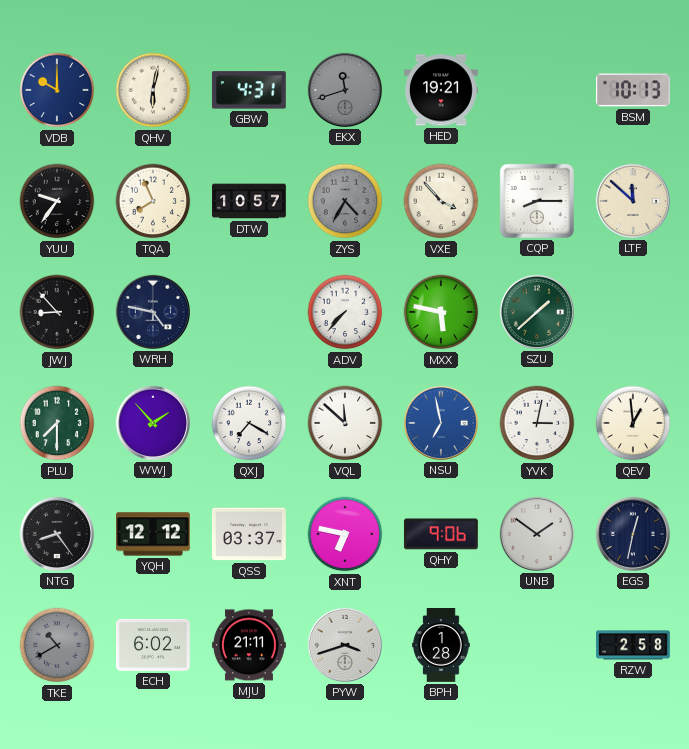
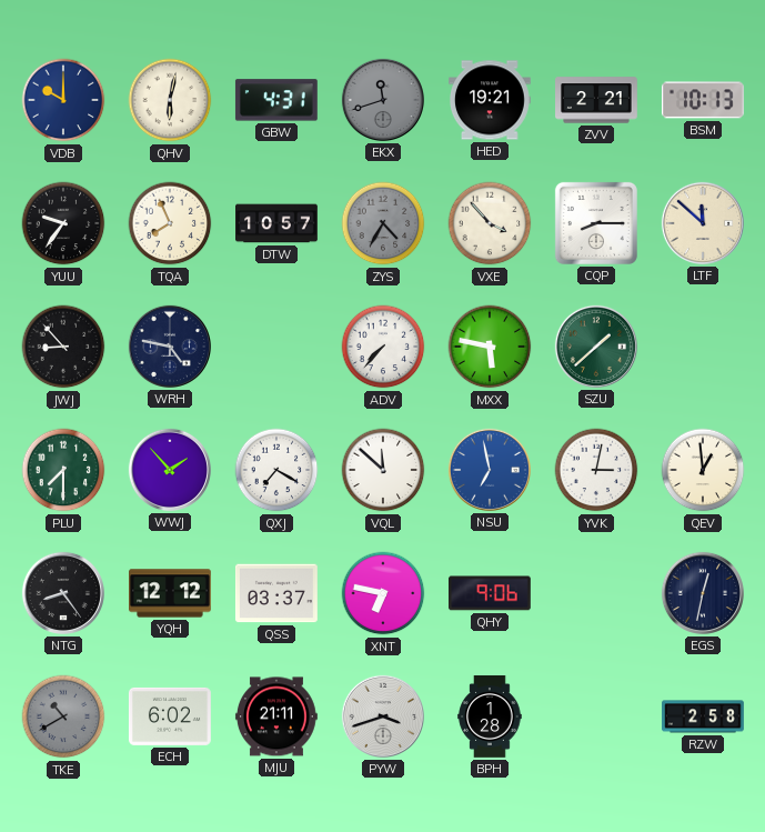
ZVV: none -> 2:21 (597, 100)
UNB: 1:51 -> none (537, 534)
